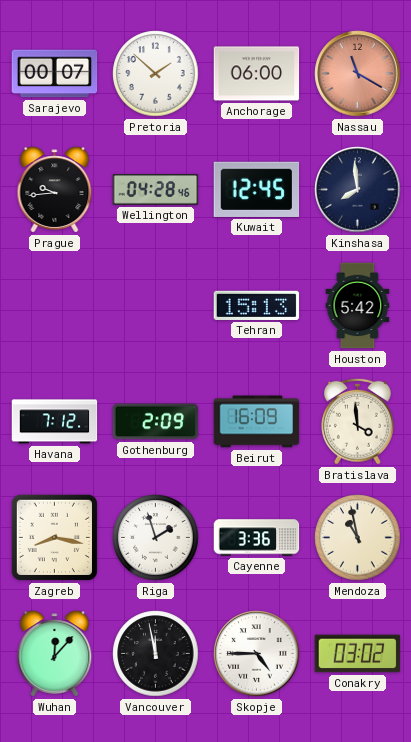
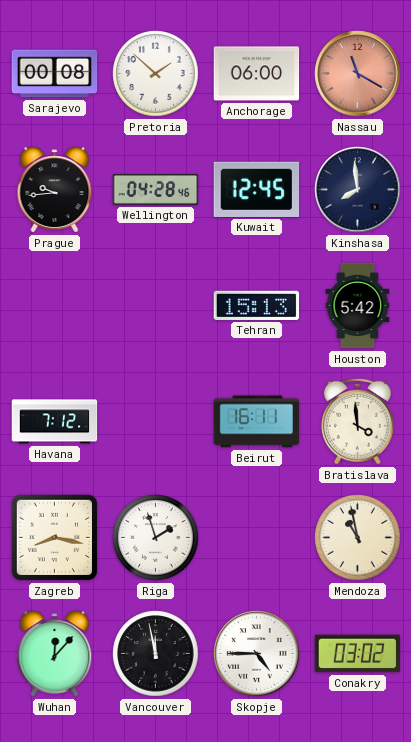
Sarajevo: 00:07 -> 00:08 (55, 74)
Gothenburg: 2:09 -> none (156, 422)
Beirut: 16:09 -> 16:11 (257, 422)
Cayenne: 3:36 -> none (257, 538)
